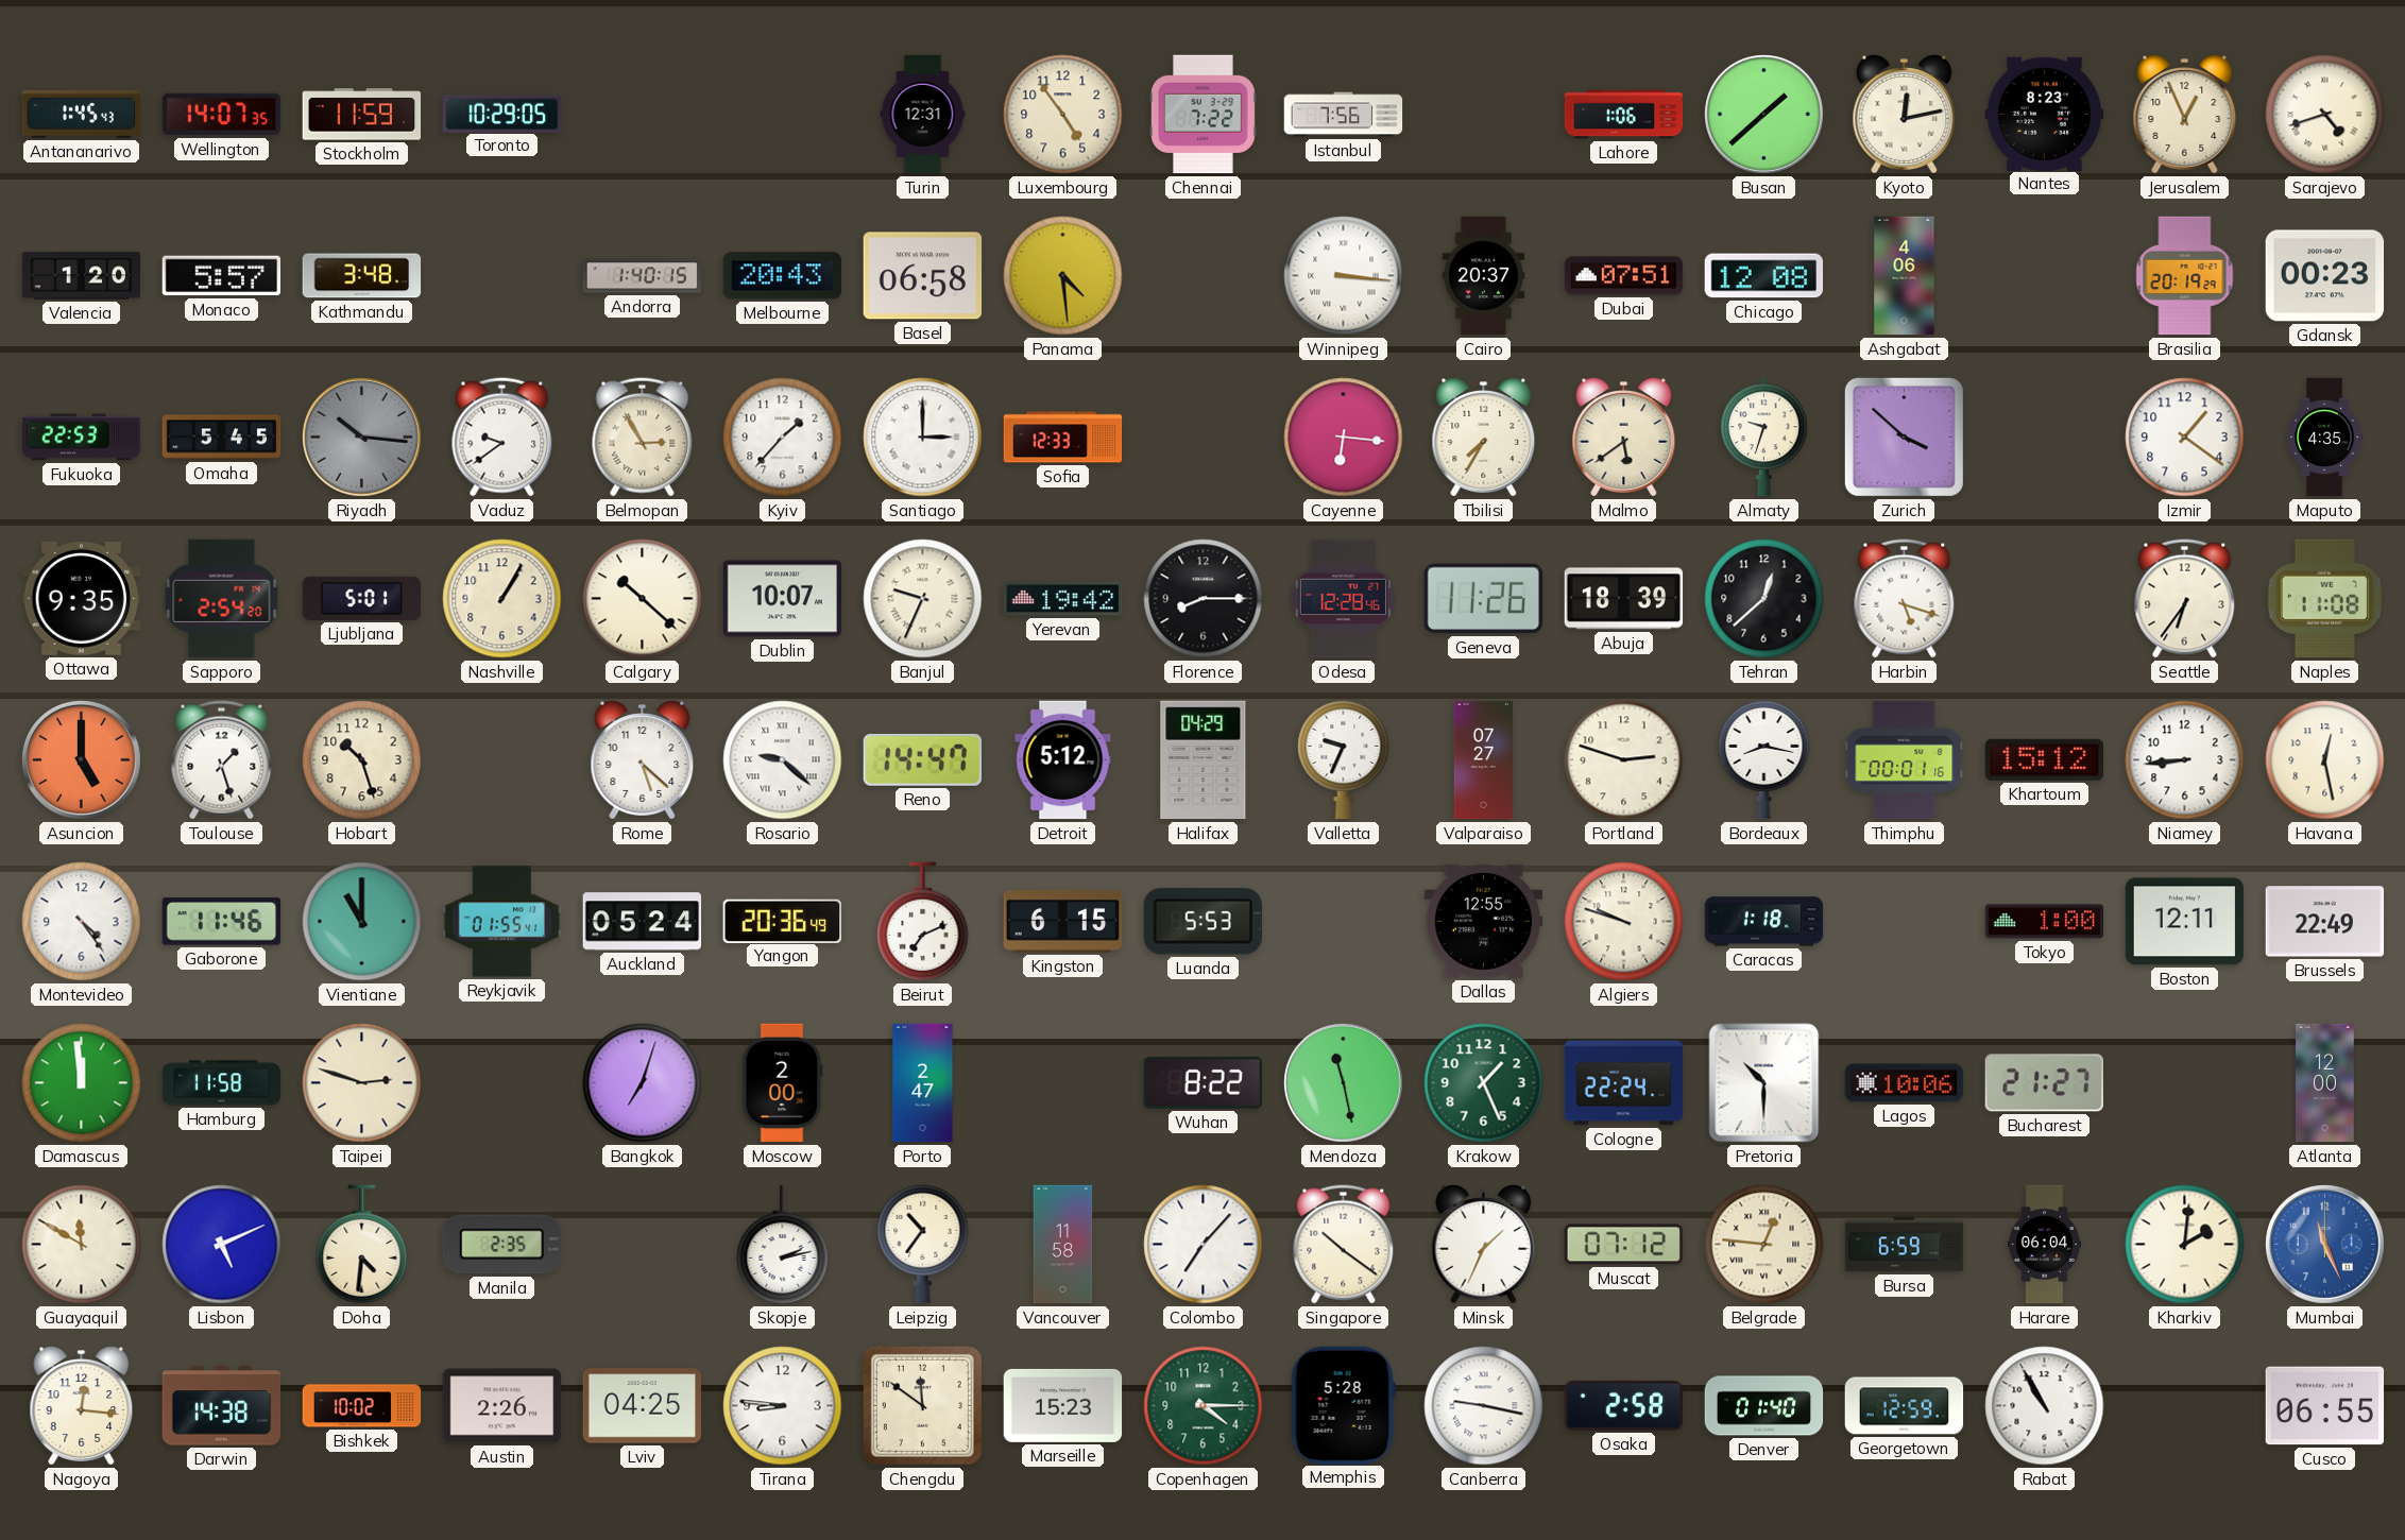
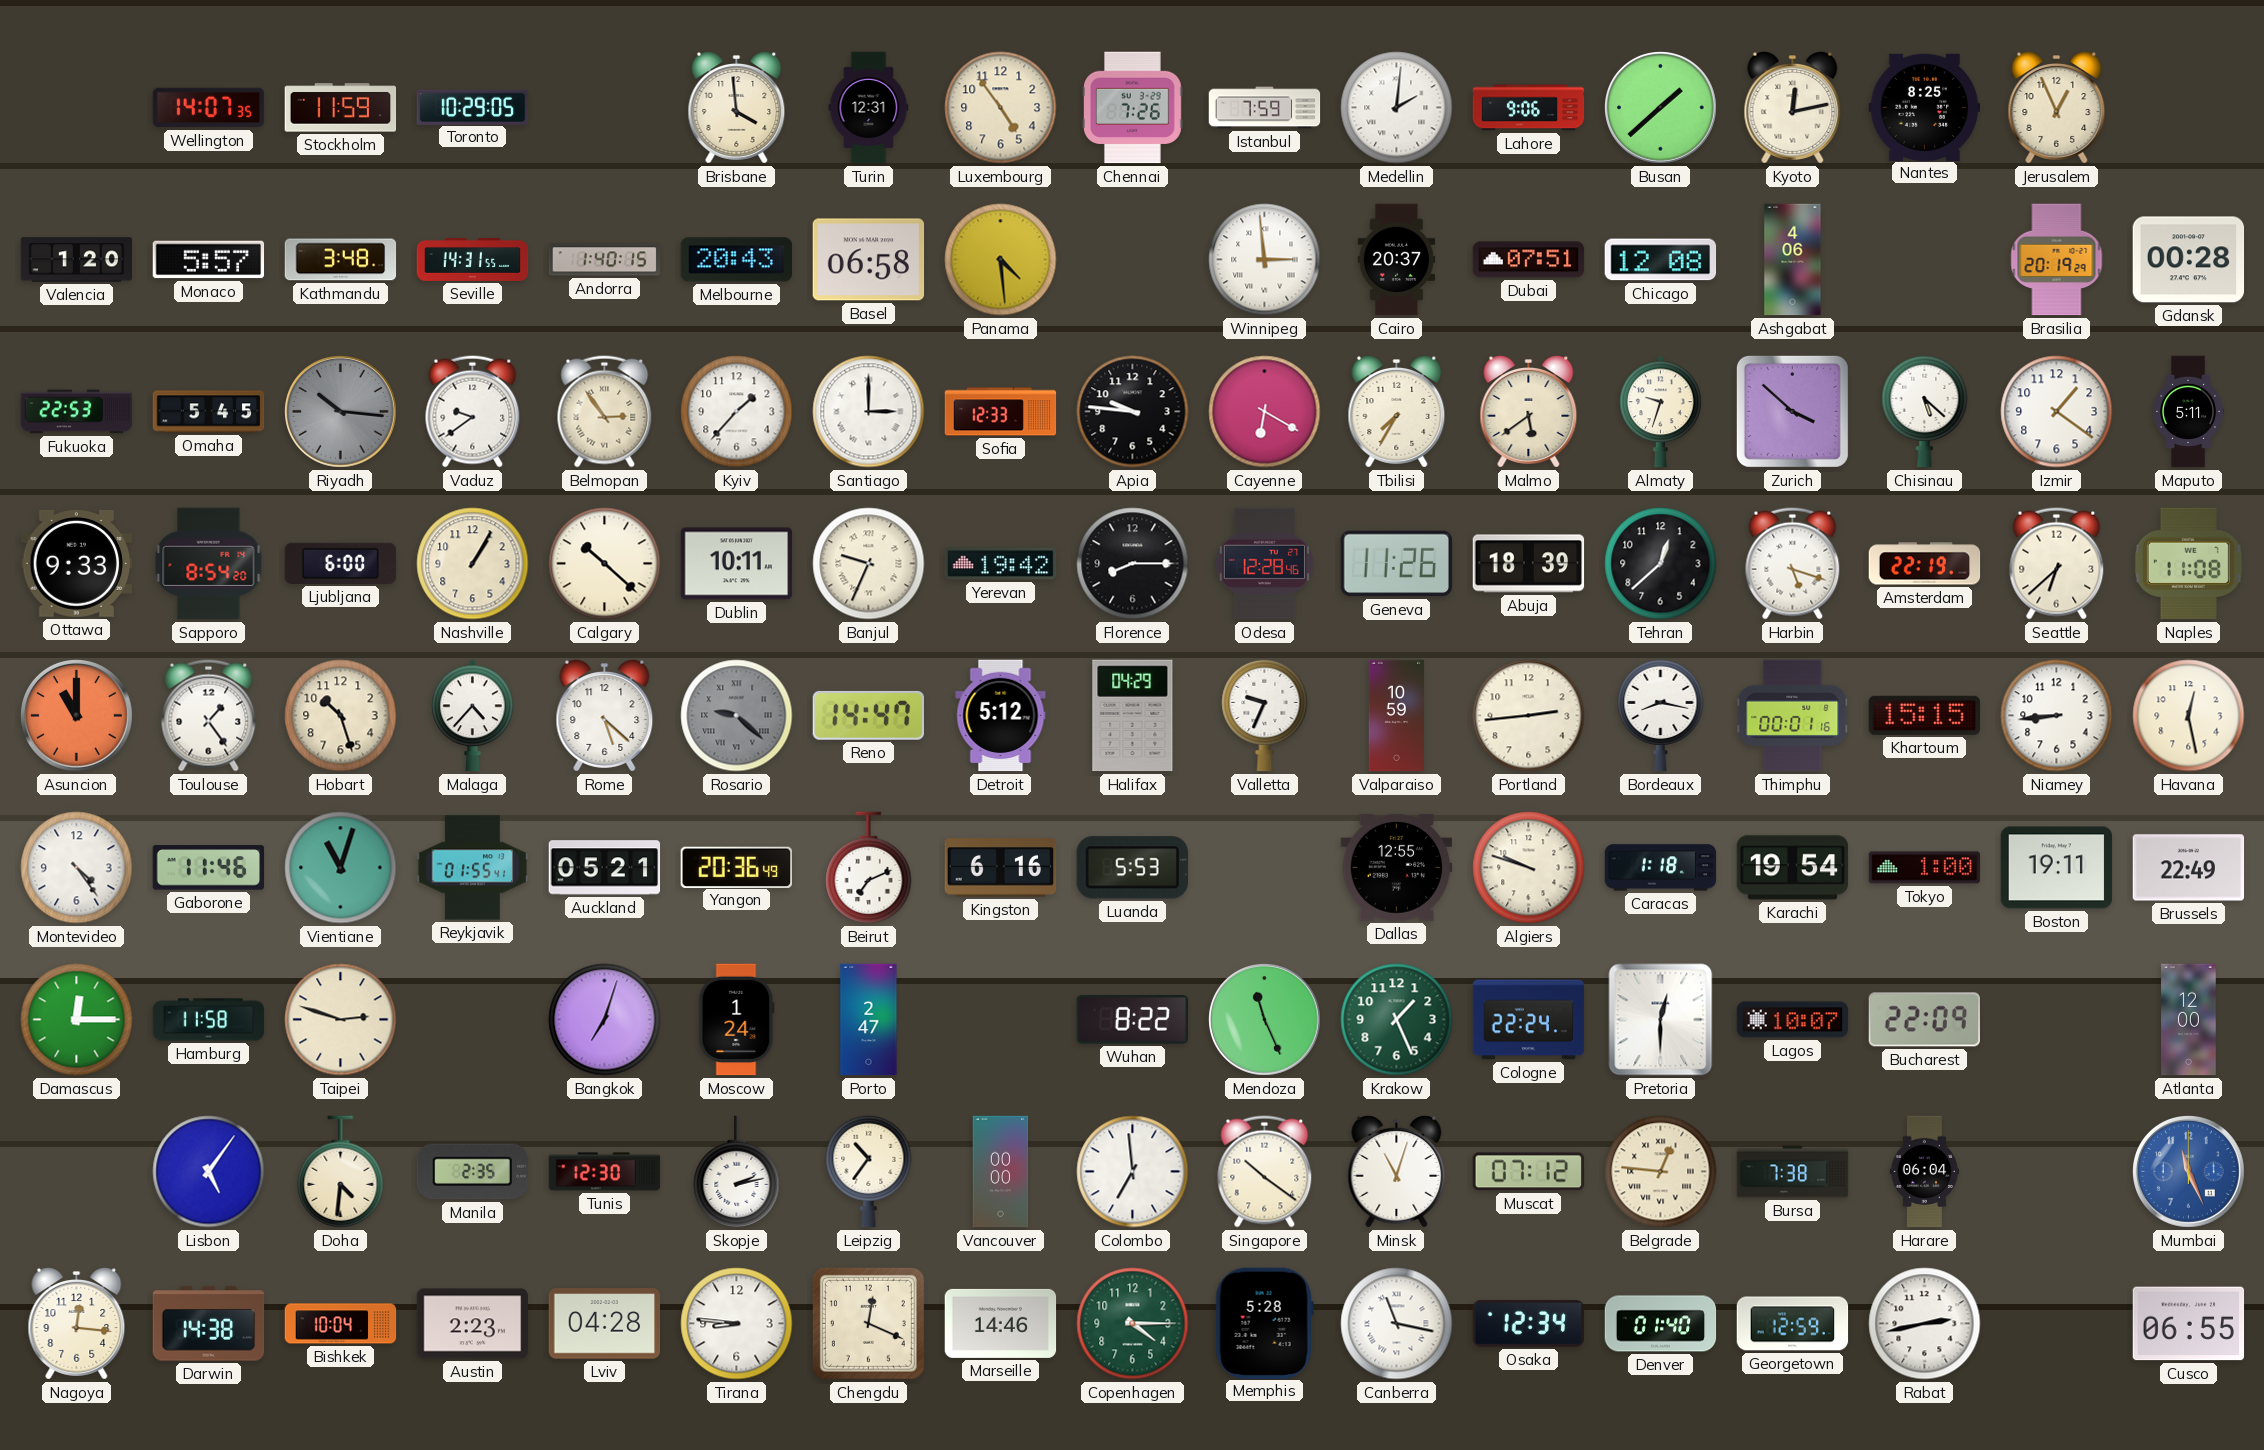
Antananarivo: 1:45 -> none (82, 114)
Brisbane: none -> 3:59 (737, 108)
Chennai: 7:22 -> 7:26 (1133, 108)
Istanbul: 7:56 -> 7:59 (1265, 108)
Medellin: none -> 2:01 (1397, 108)
Lahore: 1:06 -> 9:06 (1529, 108)
Nantes: 8:23 -> 8:25 (1925, 107)
Sarajevo: 4:42 -> none (2325, 115)
Seville: none -> 14:31 (473, 259)
Winnipeg: 3:16 -> 2:59 (1265, 260)
Gdansk: 00:23 -> 00:28 (2189, 260)
Belmopan: 2:55 -> 2:54 (605, 412)
Apia: none -> 9:46 (1133, 412)
Cayenne: 6:16 -> 6:20 (1265, 412)
Chisinau: none -> 5:22 (1925, 411)
Maputo: 4:35 -> 5:11 (2188, 412)
Ottawa: 9:35 -> 9:33 (77, 563)
Sapporo: 2:54 -> 8:54 (209, 564)
Ljubljana: 5:01 -> 6:00 (341, 563)
Dublin: 10:07 -> 10:11 (737, 564)
Amsterdam: none -> 22:19 (1925, 564)
Seattle: 6:36 -> 6:38 (2057, 564)
Asuncion: 5:00 -> 11:00 (77, 716)
Toulouse: 1:27 -> 1:24 (209, 716)
Malaga: none -> 4:37 (473, 716)
Rosario dial: white -> grey (737, 716)
Valparaiso: 07:27 -> 10:59 (1396, 716)
Portland: 2:48 -> 2:44 (1529, 716)
Khartoum: 15:12 -> 15:15 (1925, 715)
Vientiane: 11:00 -> 11:03 (341, 868)
Auckland: 05:24 -> 05:21 (605, 868)
Kingston: 6:15 -> 6:16 (1001, 868)
Karachi: none -> 19:54 (1793, 868)
Boston: 12:11 -> 19:11 (2057, 868)
Damascus: 11:59 -> 12:15 (77, 1020)
Moscow: 2:00 -> 1:24 (737, 1020)
Mendoza: 11:28 -> 11:26 (1265, 1020)
Pretoria: 10:30 -> 12:30 (1661, 1020)
Lagos: 10:06 -> 10:07 (1793, 1020)
Bucharest: 21:27 -> 22:09 (1924, 1020)
Guayaquil: 11:50 -> none (82, 1245)
Lisbon: 5:11 -> 5:06 (209, 1172)
Tunis: none -> 12:30 (605, 1172)
Vancouver: 11:58 -> 00:00 (1001, 1172)
Colombo: 7:07 -> 6:59 (1133, 1172)
Minsk: 1:34 -> 11:03 (1397, 1172)
Bursa: 6:59 -> 7:38 (1793, 1172)
Kharkiv: 2:01 -> none (2185, 1245)
Bishkek: 10:02 -> 10:04 (341, 1324)
Austin: 2:26 -> 2:23 (473, 1324)
Lviv: 04:25 -> 04:28 (605, 1324)
Chengdu: 11:51 -> 12:19 (868, 1323)
Marseille: 15:23 -> 14:46 (1001, 1323)
Canberra: 9:17 -> 11:17 (1397, 1324)
Osaka: 2:58 -> 12:34 (1529, 1323)
Rabat: 10:55 -> 2:43 (1925, 1324)
